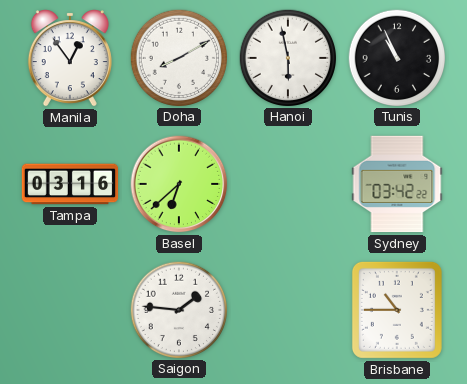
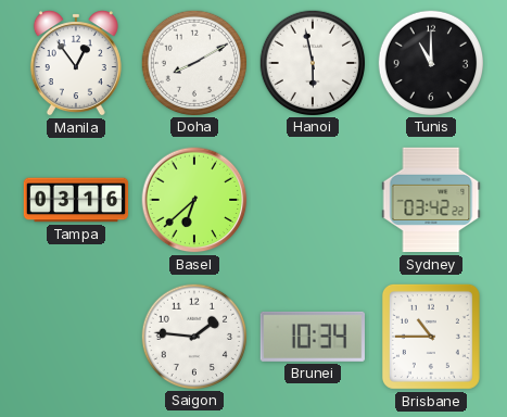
Tunis: 10:56 -> 11:00 (431, 62)
Brunei: none -> 10:34 (312, 337)
